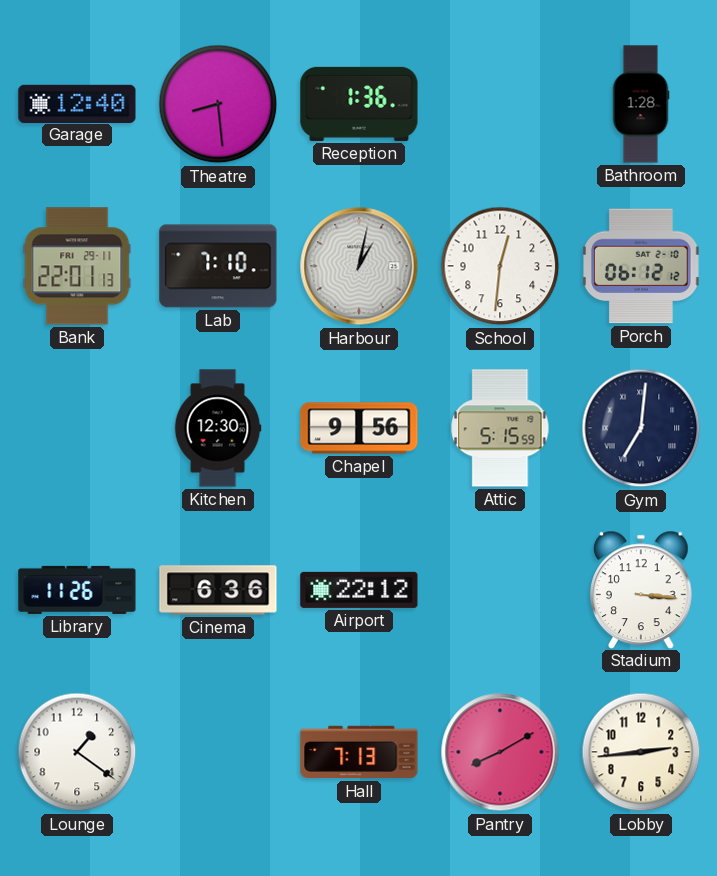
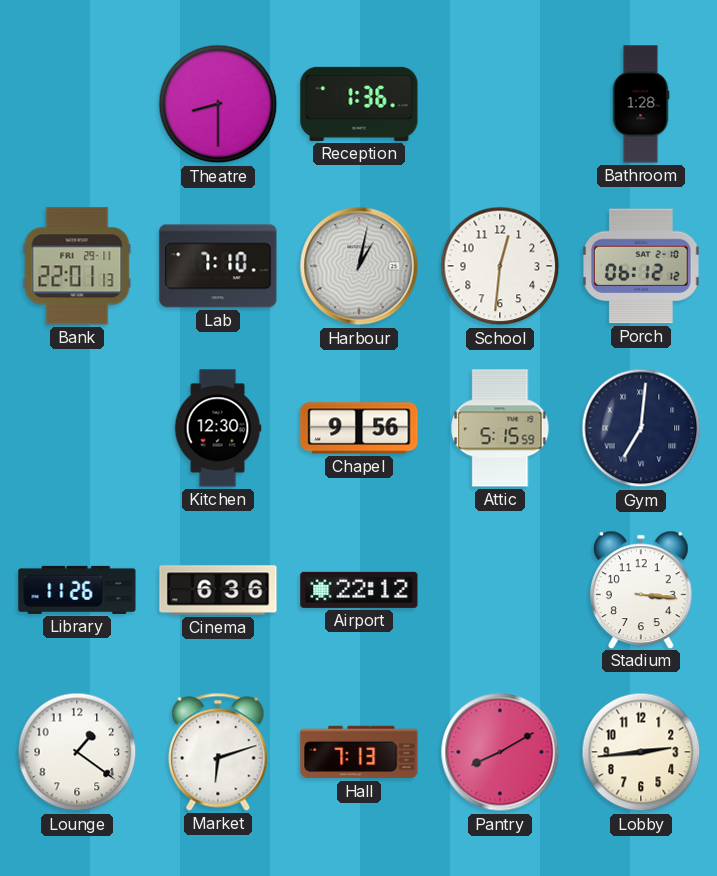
Garage: 12:40 -> none (77, 103)
Theatre: 8:29 -> 8:30 (218, 104)
Market: none -> 6:12 (218, 752)
